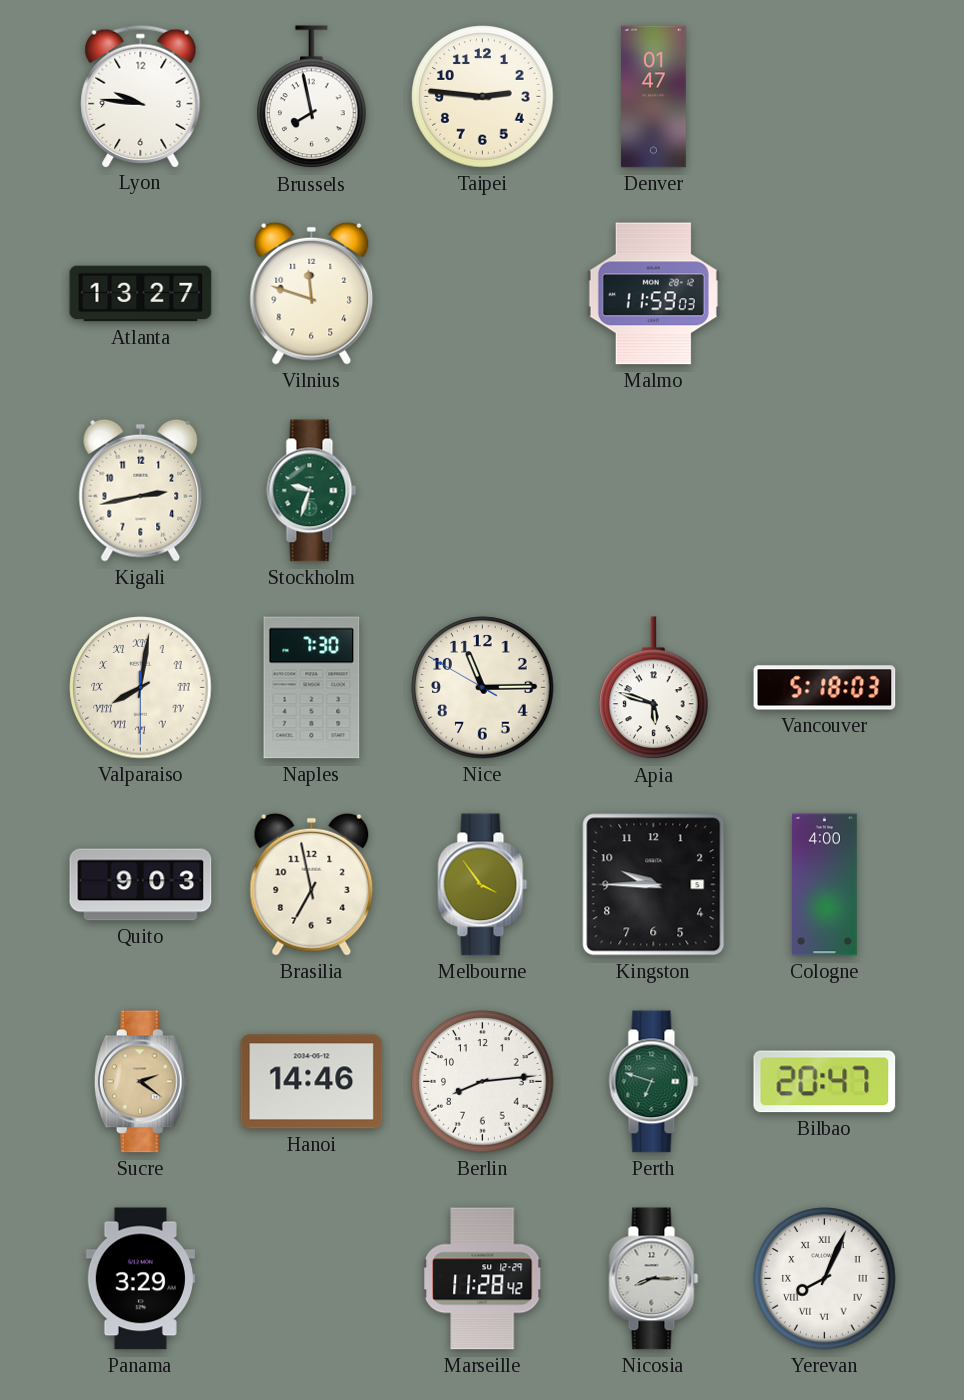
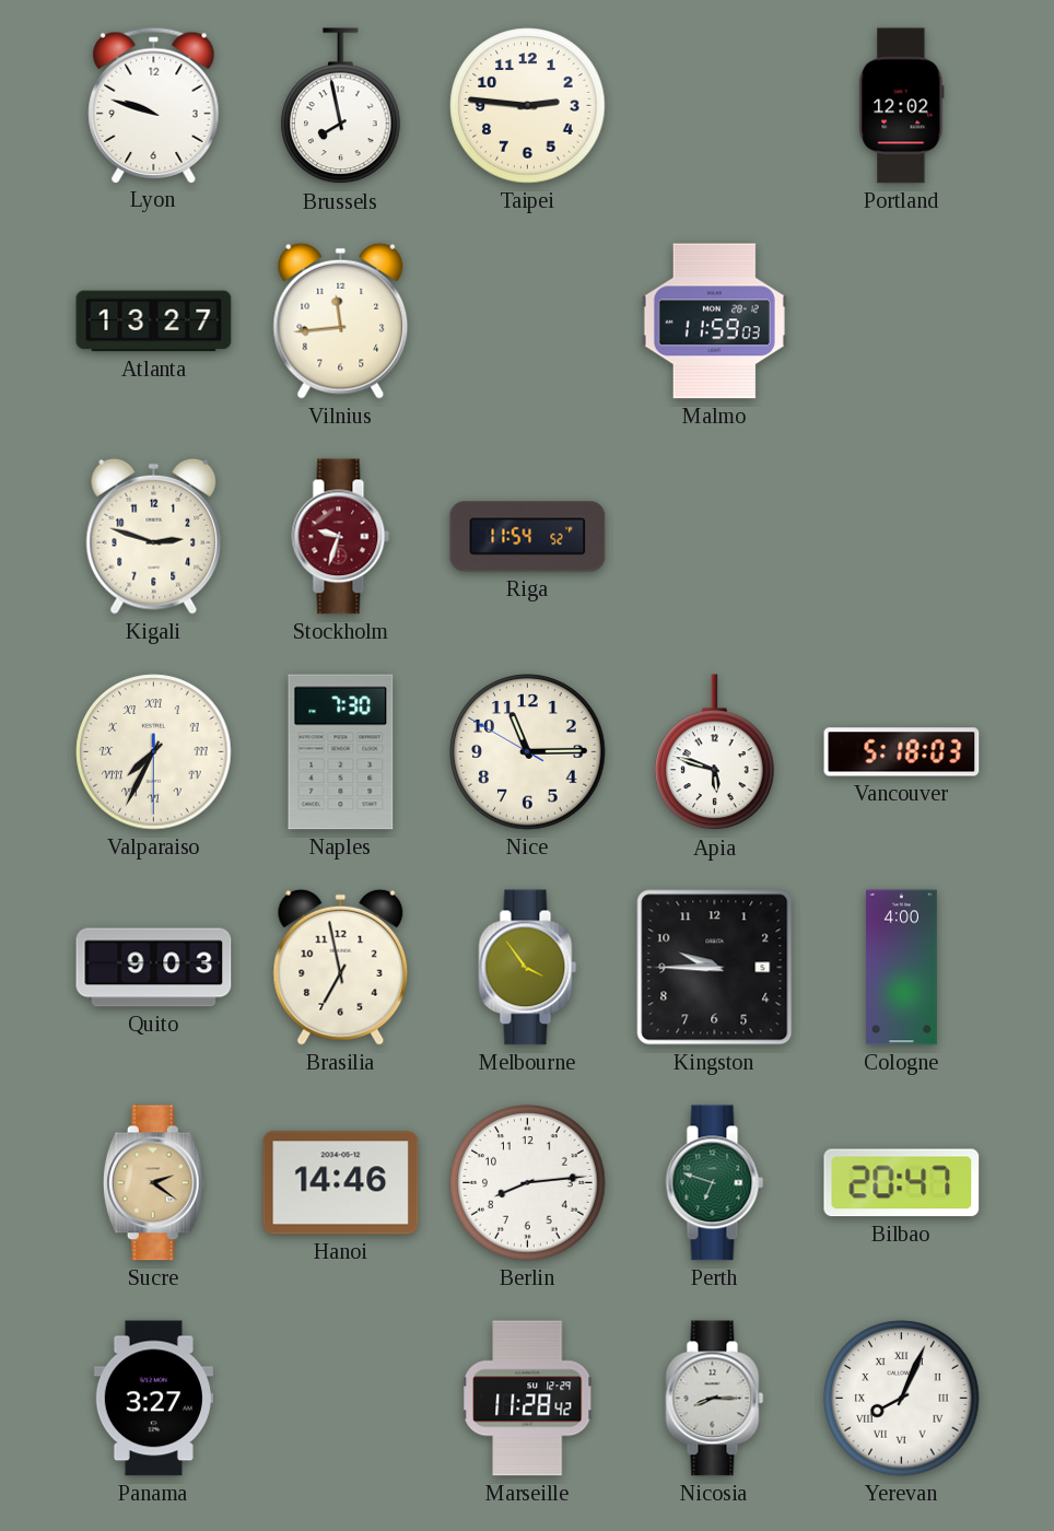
Lyon: 9:46 -> 9:48 (154, 105)
Denver: 01:47 -> none (654, 97)
Portland: none -> 12:02 (902, 106)
Vilnius: 11:48 -> 11:44 (341, 320)
Kigali: 2:43 -> 2:48 (154, 536)
Stockholm dial: green -> burgundy (341, 537)
Riga: none -> 11:54 (528, 537)
Valparaiso: 8:01 -> 7:34 (154, 752)
Panama: 3:29 -> 3:27 (153, 1399)
